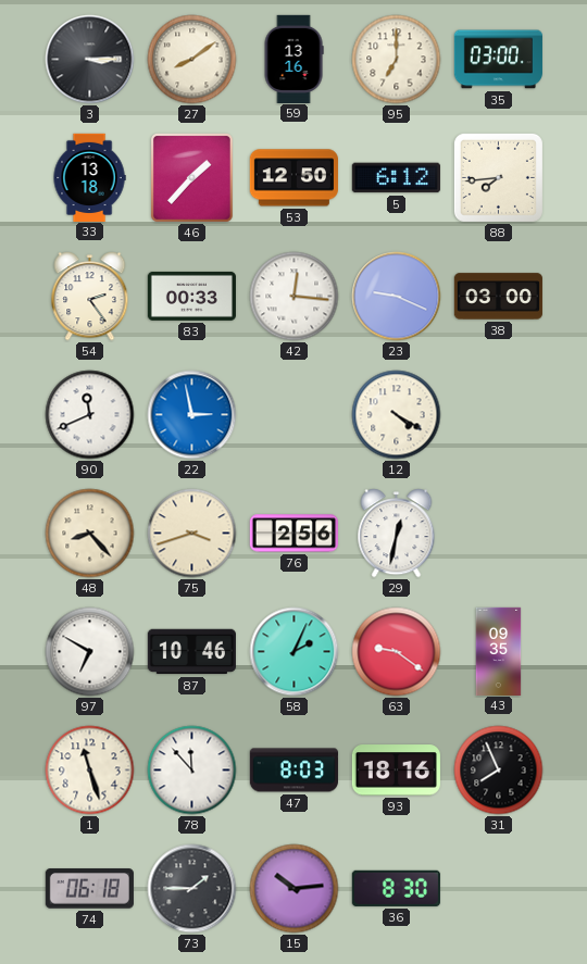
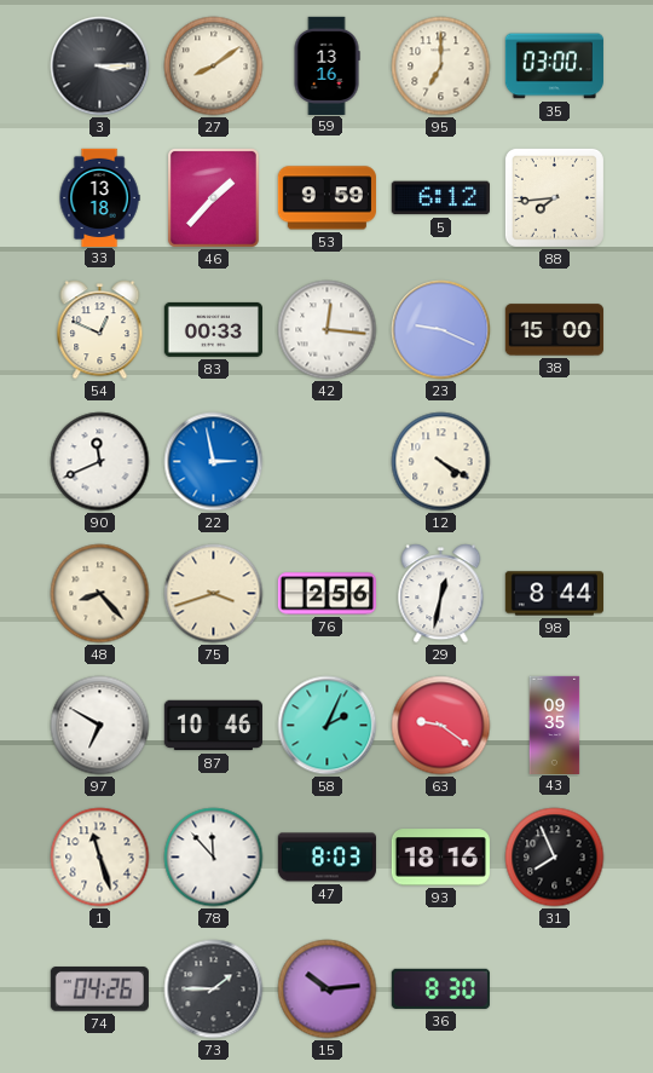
53: 12:50 -> 9:59 (326, 198)
54: 2:24 -> 12:49 (100, 330)
38: 03:00 -> 15:00 (554, 330)
98: none -> 8:44 (554, 594)
74: 06:18 -> 04:26 (99, 990)
